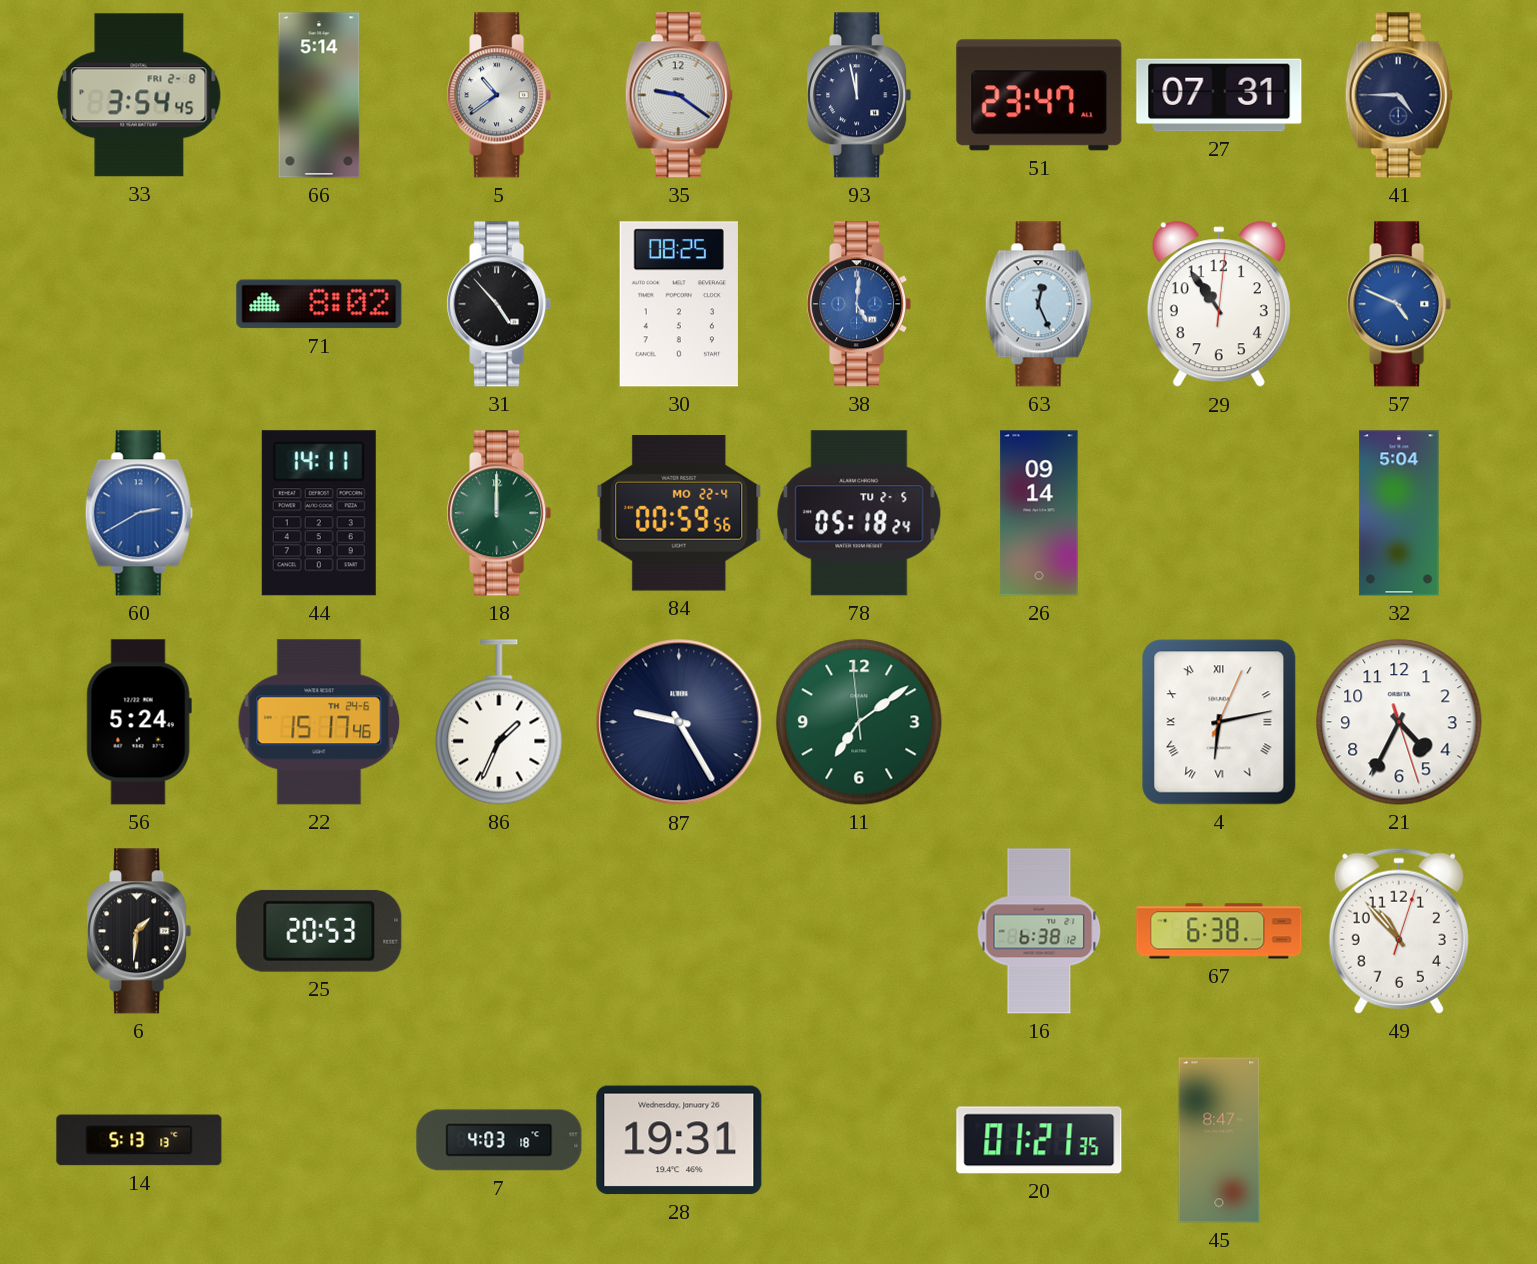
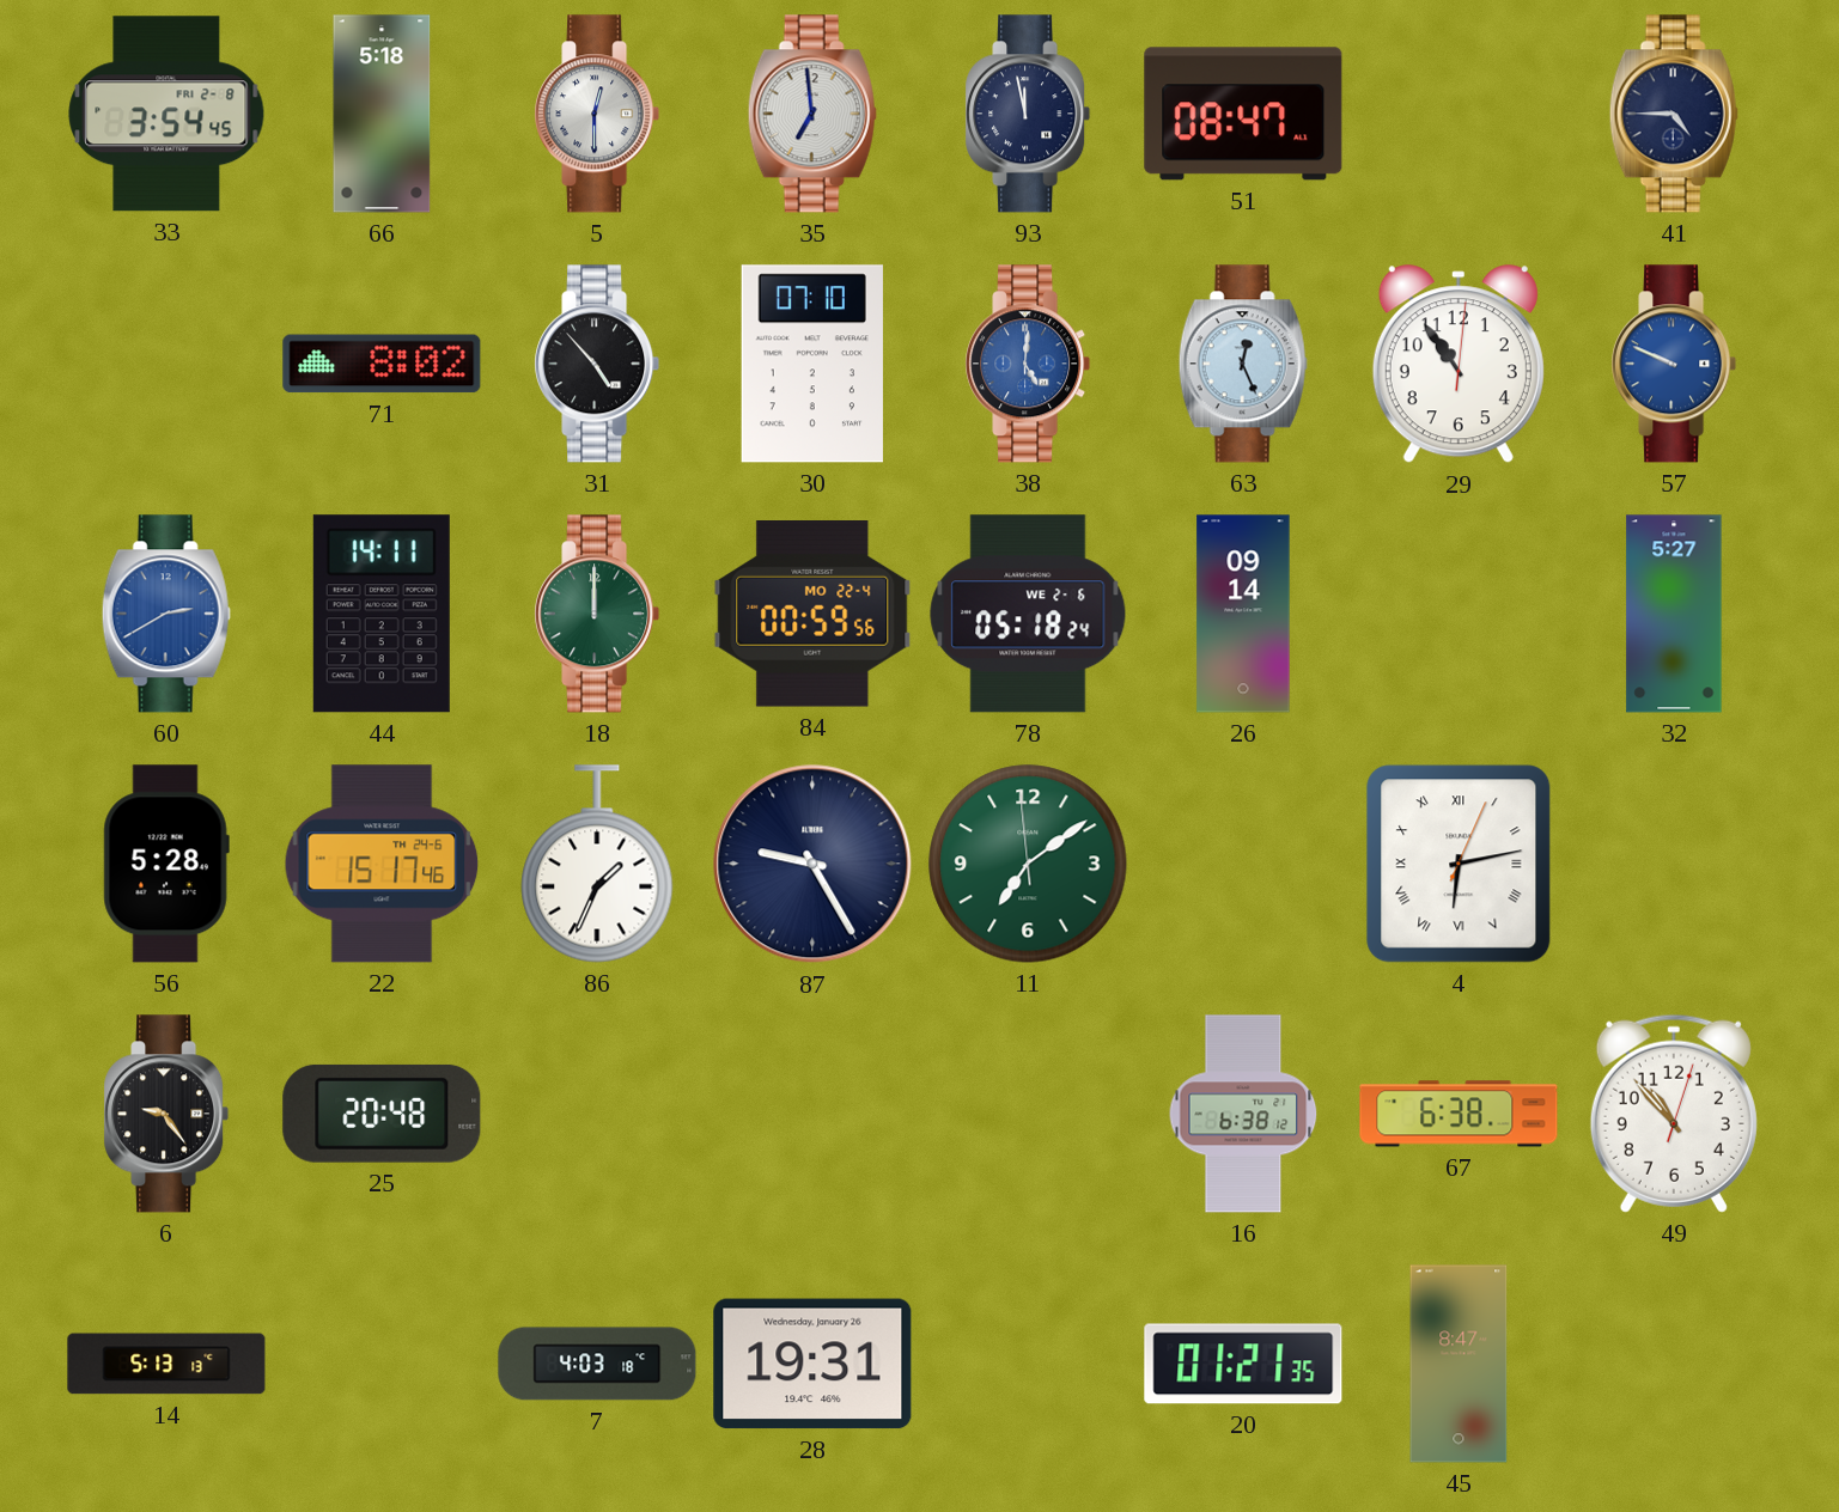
66: 5:14 -> 5:18 (382, 114)
5: 10:39 -> 12:30 (597, 114)
35: 9:21 -> 6:59 (812, 114)
51: 23:47 -> 08:47 (1243, 114)
27: 07:31 -> none (1219, 95)
30: 08:25 -> 07:10 (812, 364)
57: 4:49 -> 9:49 (1674, 364)
78 date: TU 2-5 -> WE 2-6 (1028, 614)
32: 5:04 -> 5:27 (1674, 614)
56: 5:24 -> 5:28 (166, 864)
21: 4:34 -> none (1399, 722)
6: 1:31 -> 9:24 (166, 1114)
25: 20:53 -> 20:48 (382, 1114)
